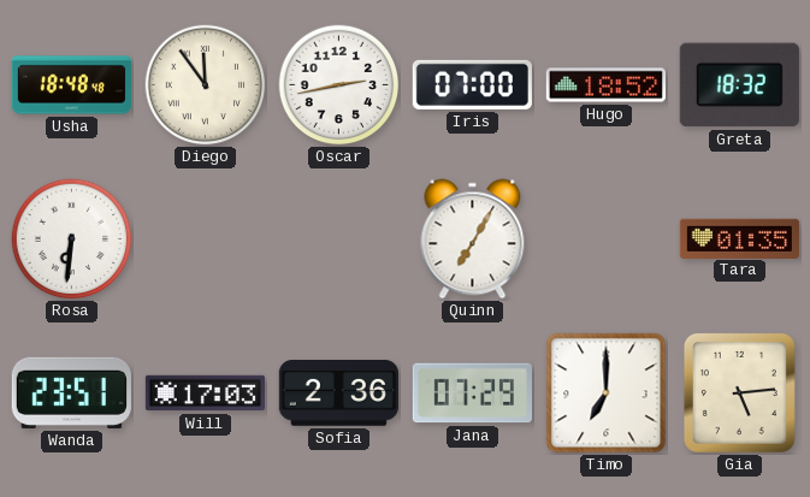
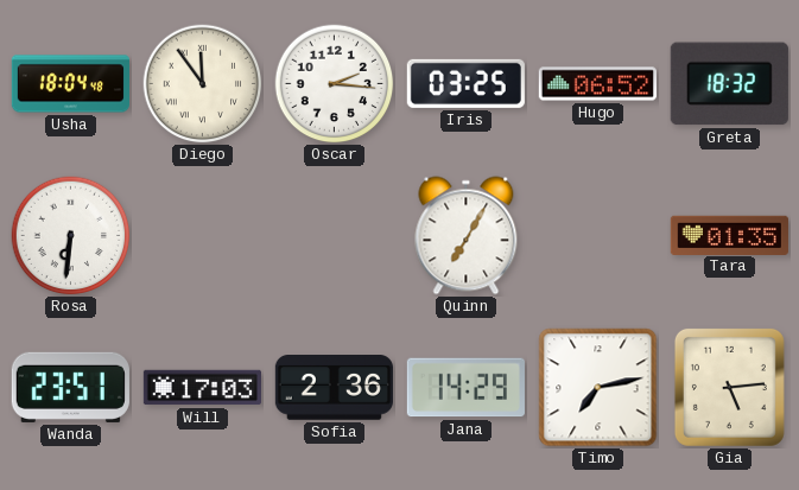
Usha: 18:48 -> 18:04 (70, 84)
Oscar: 2:43 -> 2:16 (335, 84)
Iris: 07:00 -> 03:25 (465, 83)
Hugo: 18:52 -> 06:52 (597, 84)
Jana: 07:29 -> 14:29 (465, 388)
Timo: 7:00 -> 7:13 (598, 388)
